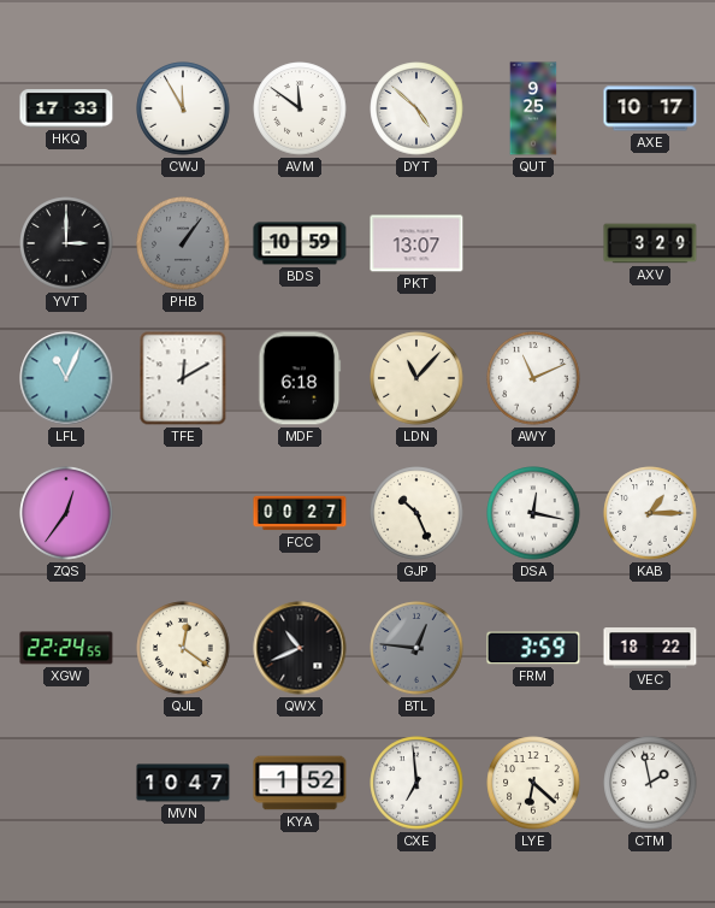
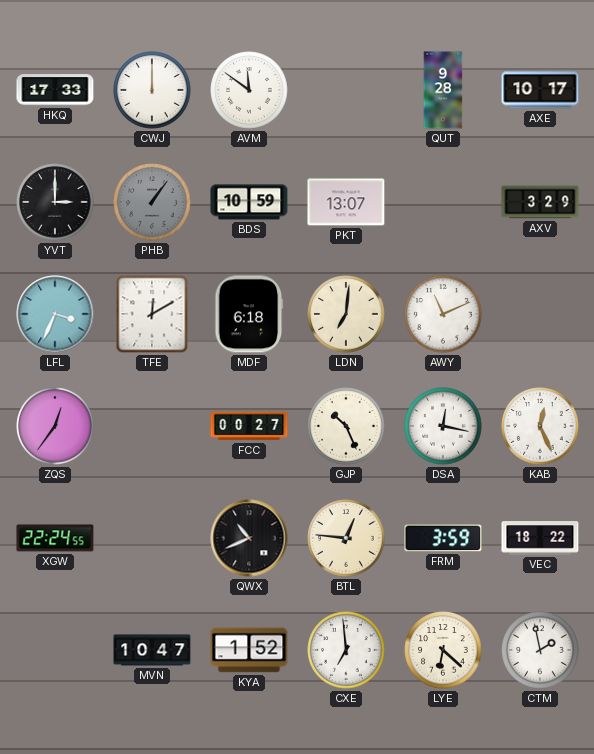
CWJ: 11:55 -> 12:00 (152, 90)
DYT: 4:52 -> none (416, 108)
QUT: 9:25 -> 9:28 (443, 90)
LFL: 11:04 -> 3:34 (55, 314)
LDN: 11:07 -> 7:01 (346, 314)
KAB: 1:15 -> 12:26 (540, 426)
QJL: 12:21 -> none (183, 648)
BTL dial: grey -> cream (346, 538)
